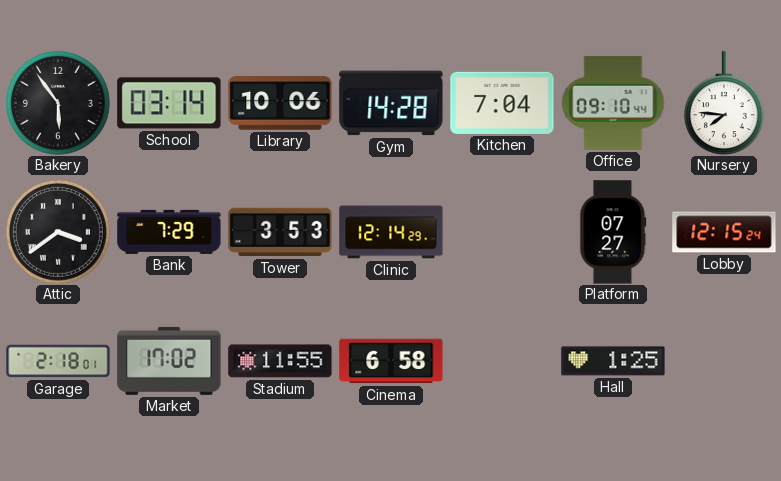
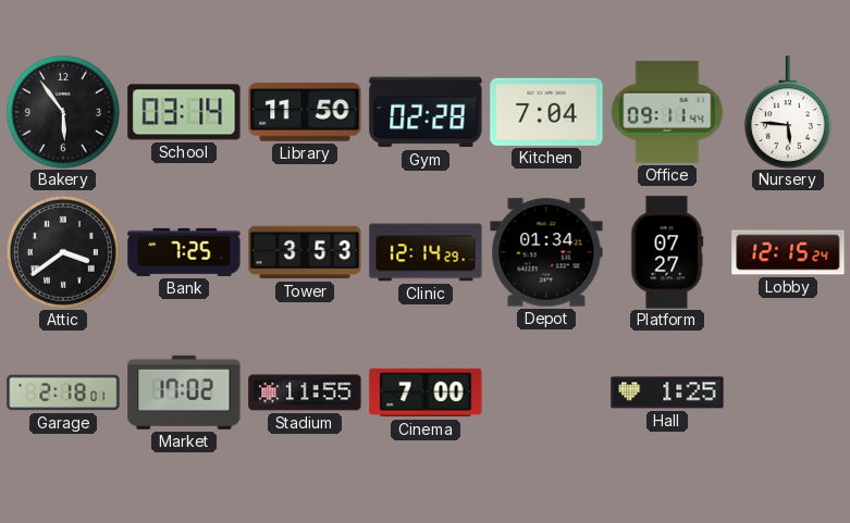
Library: 10:06 -> 11:50 (305, 112)
Gym: 14:28 -> 02:28 (426, 112)
Office: 09:10 -> 09:11 (667, 112)
Nursery: 7:46 -> 5:46 (788, 112)
Bank: 7:29 -> 7:25 (184, 252)
Depot: none -> 01:34 (546, 252)
Cinema: 6:58 -> 7:00 (426, 393)
